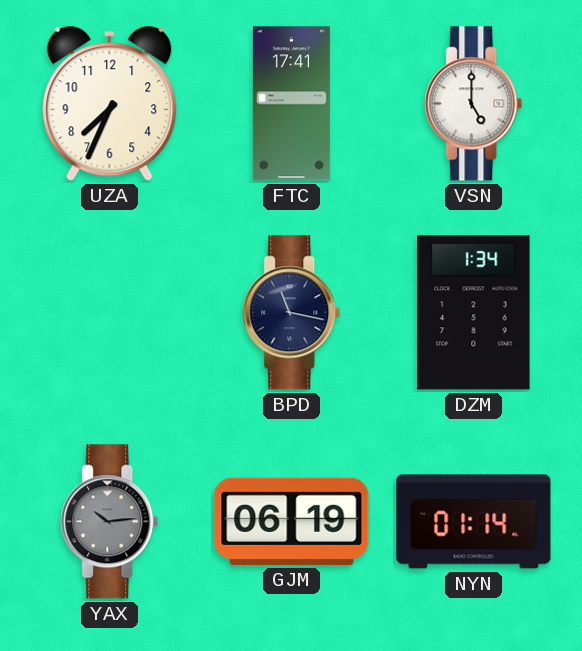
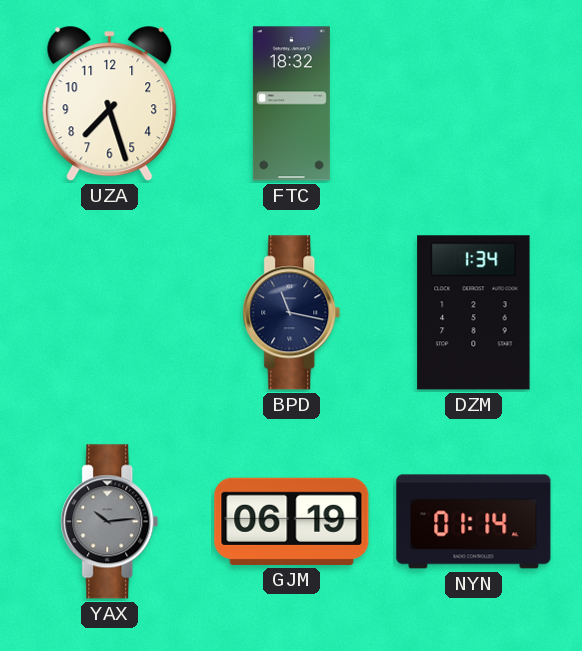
UZA: 7:34 -> 7:27 (110, 104)
FTC: 17:41 -> 18:32 (291, 104)
VSN: 5:00 -> none (474, 104)
